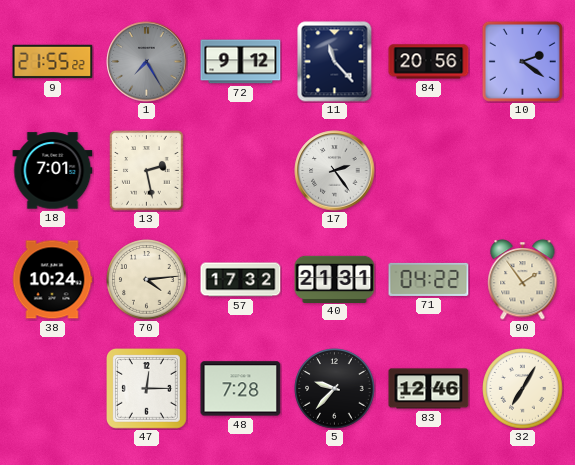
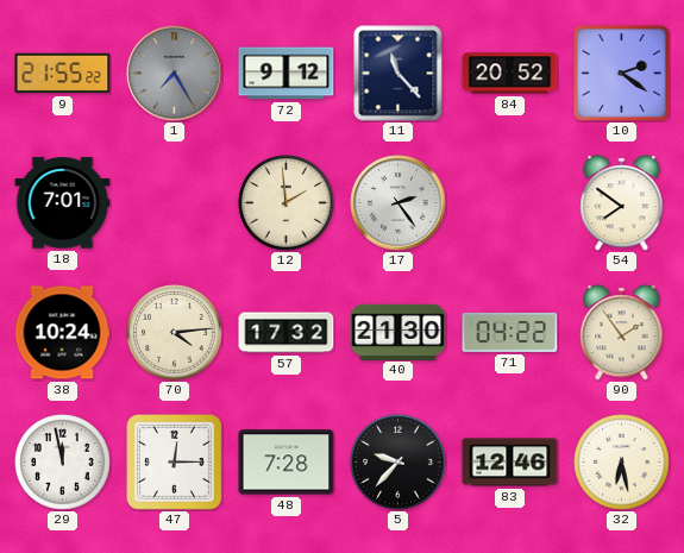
84: 20:56 -> 20:52 (510, 74)
13: 2:28 -> none (147, 171)
12: none -> 1:59 (287, 203)
54: none -> 7:51 (622, 203)
40: 21:31 -> 21:30 (399, 332)
29: none -> 11:58 (63, 463)
32: 7:05 -> 6:28 (622, 463)
